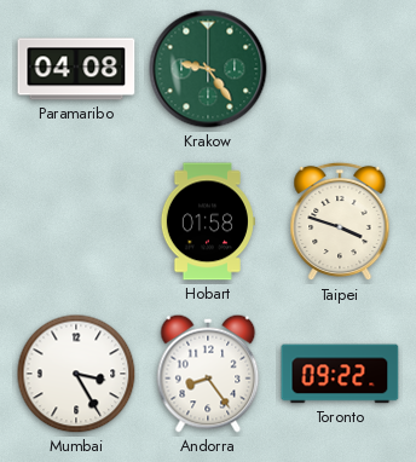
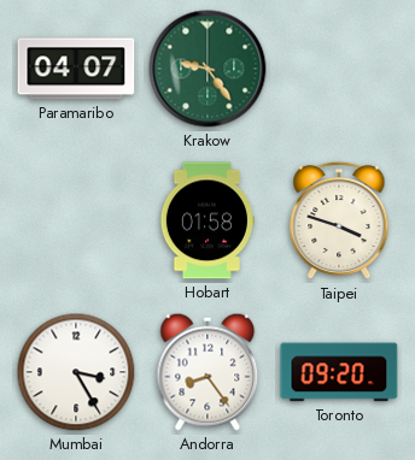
Paramaribo: 04:08 -> 04:07 (76, 69)
Toronto: 09:22 -> 09:20 (339, 372)
